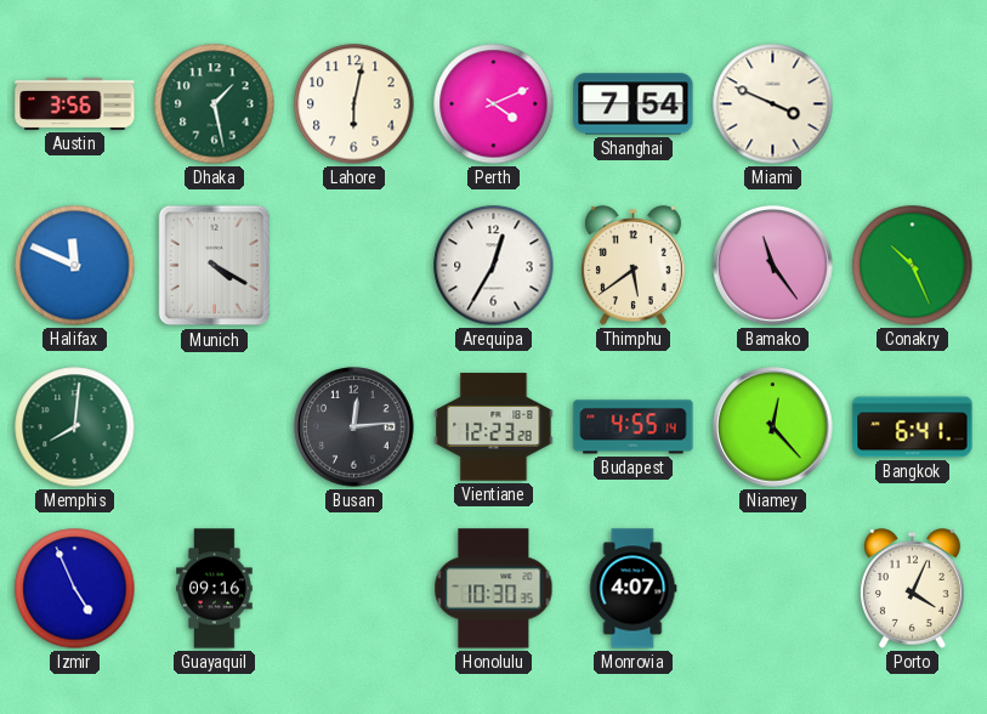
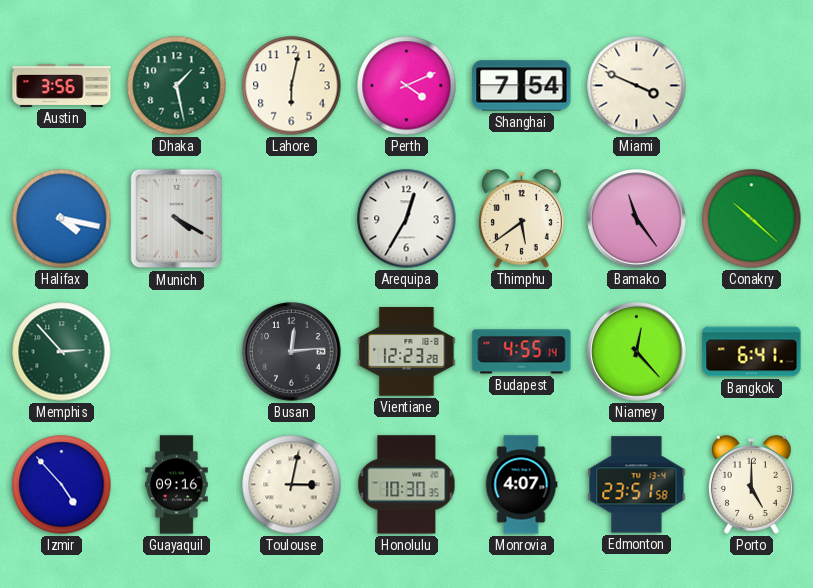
Halifax: 11:49 -> 4:17 (62, 219)
Conakry: 10:26 -> 10:22 (752, 219)
Memphis: 8:01 -> 2:53 (62, 352)
Izmir: 4:56 -> 4:53 (62, 485)
Toulouse: none -> 3:02 (292, 485)
Edmonton: none -> 23:51 (637, 485)
Porto: 4:04 -> 5:00 (751, 485)
